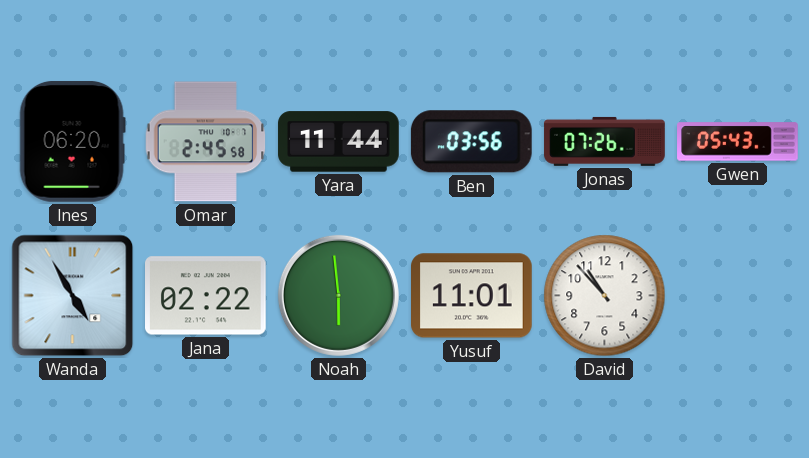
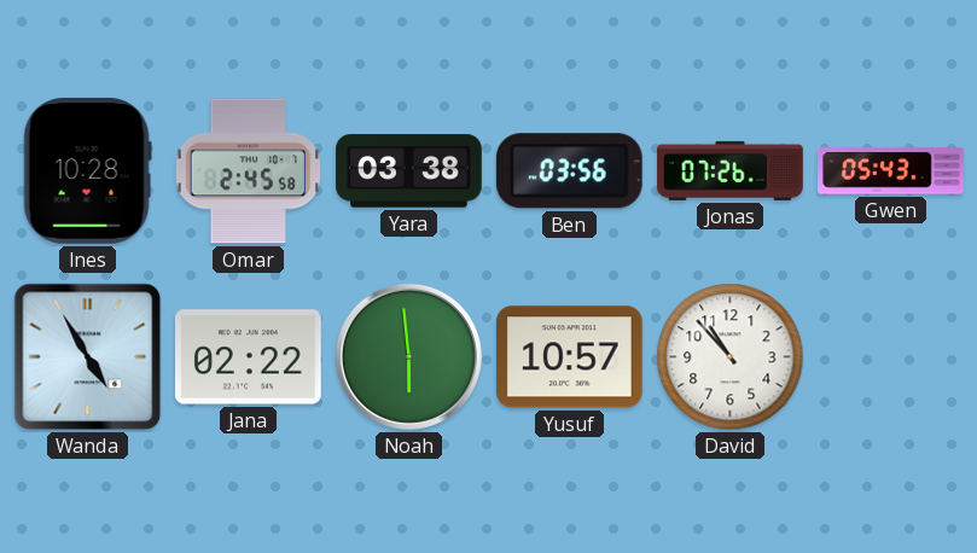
Ines: 06:20 -> 10:28 (87, 170)
Yara: 11:44 -> 03:38 (409, 171)
Yusuf: 11:01 -> 10:57 (570, 357)
